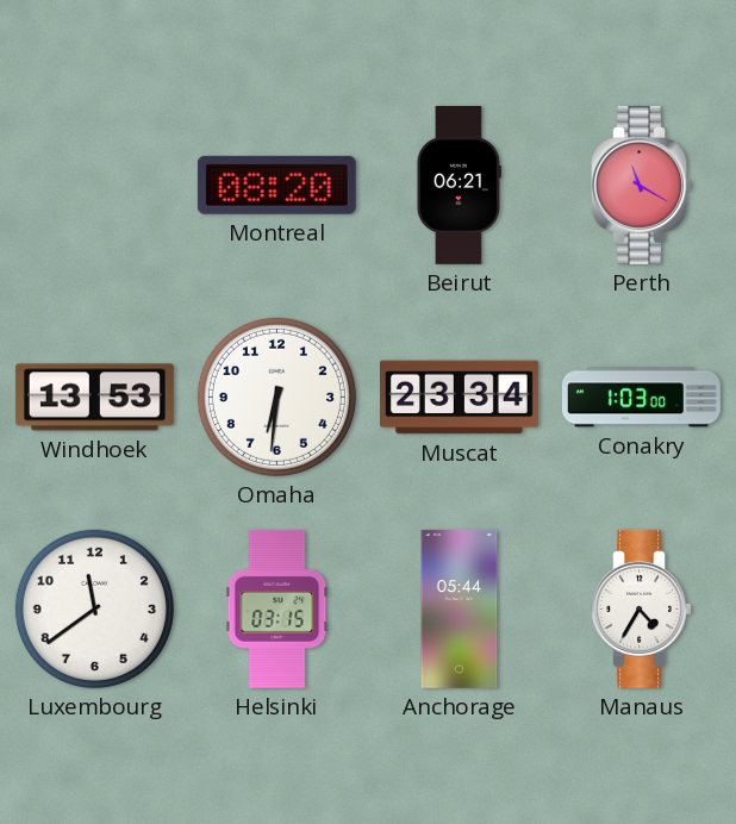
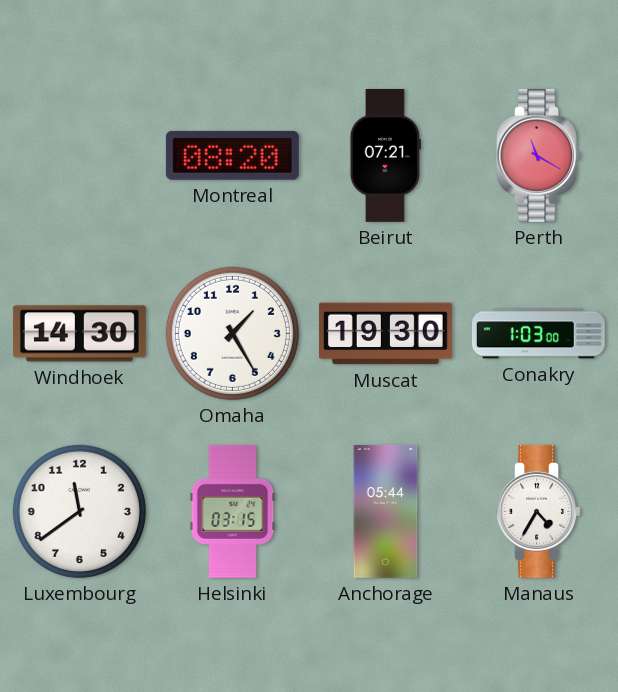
Beirut: 06:21 -> 07:21 (385, 155)
Windhoek: 13:53 -> 14:30 (79, 334)
Omaha: 6:31 -> 1:25 (232, 333)
Muscat: 23:34 -> 19:30 (385, 334)
